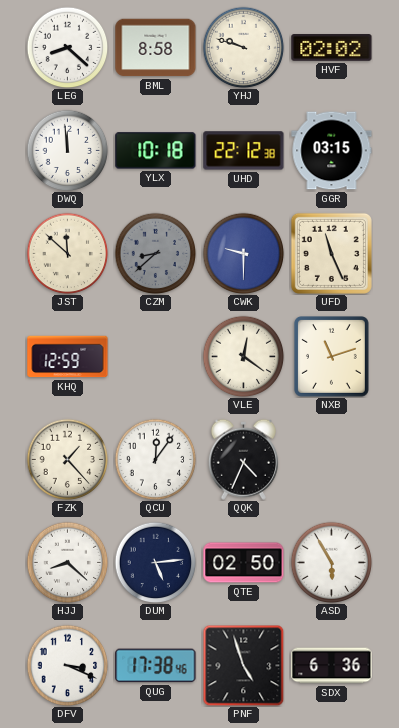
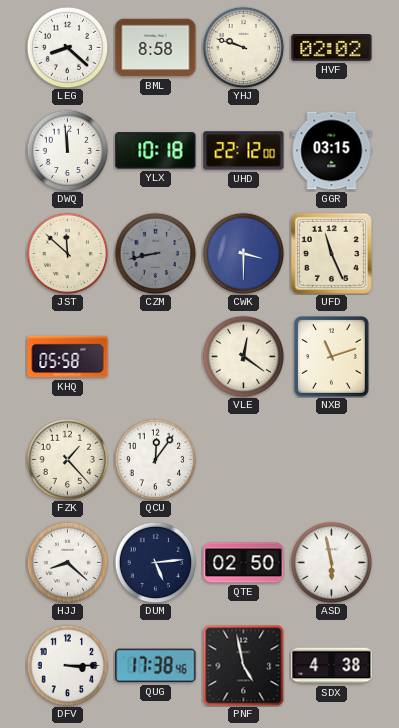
UHD: 22:12:38 -> 22:12:00 (244, 151)
CZM: 8:38 -> 8:43 (155, 253)
CWK: 9:30 -> 3:30 (243, 253)
KHQ: 12:59 -> 05:58 (68, 357)
QQK: 4:34 -> none (243, 459)
ASD: 5:55 -> 5:58 (331, 562)
DFV: 3:19 -> 3:15 (67, 665)
PNF: 4:57 -> 4:58 (243, 665)
SDX: 6:36 -> 4:38 (332, 666)
